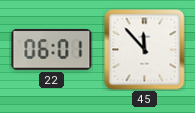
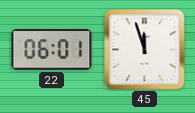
45: 11:53 -> 11:57 (145, 50)
